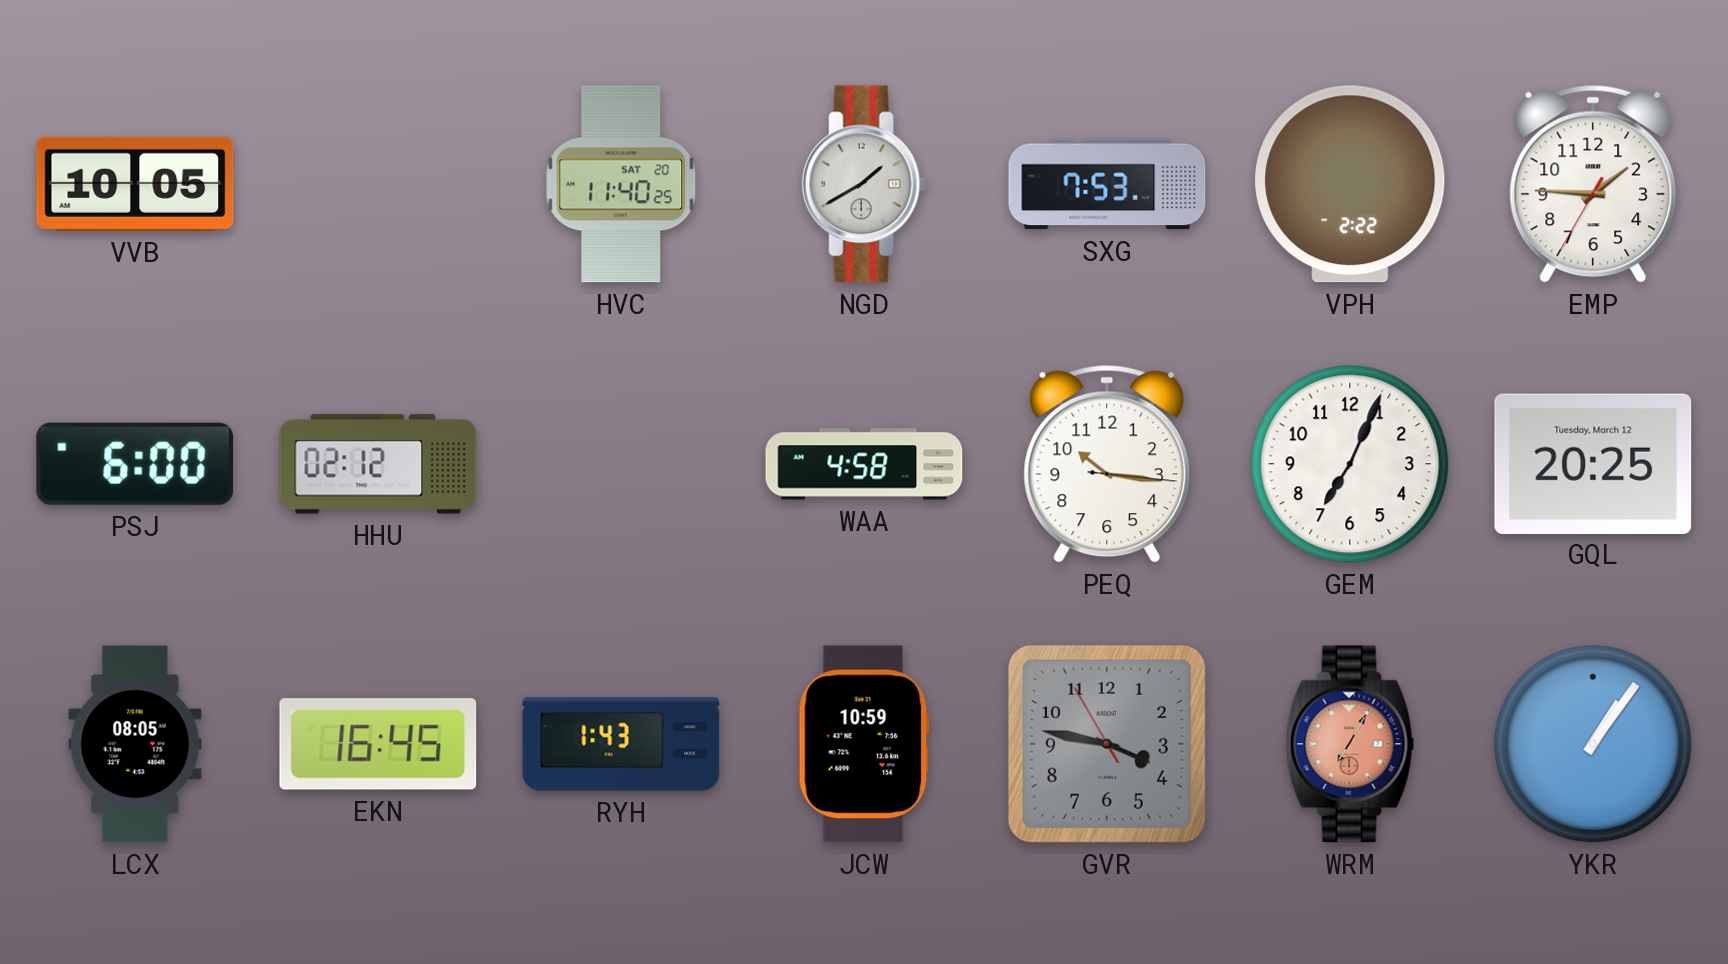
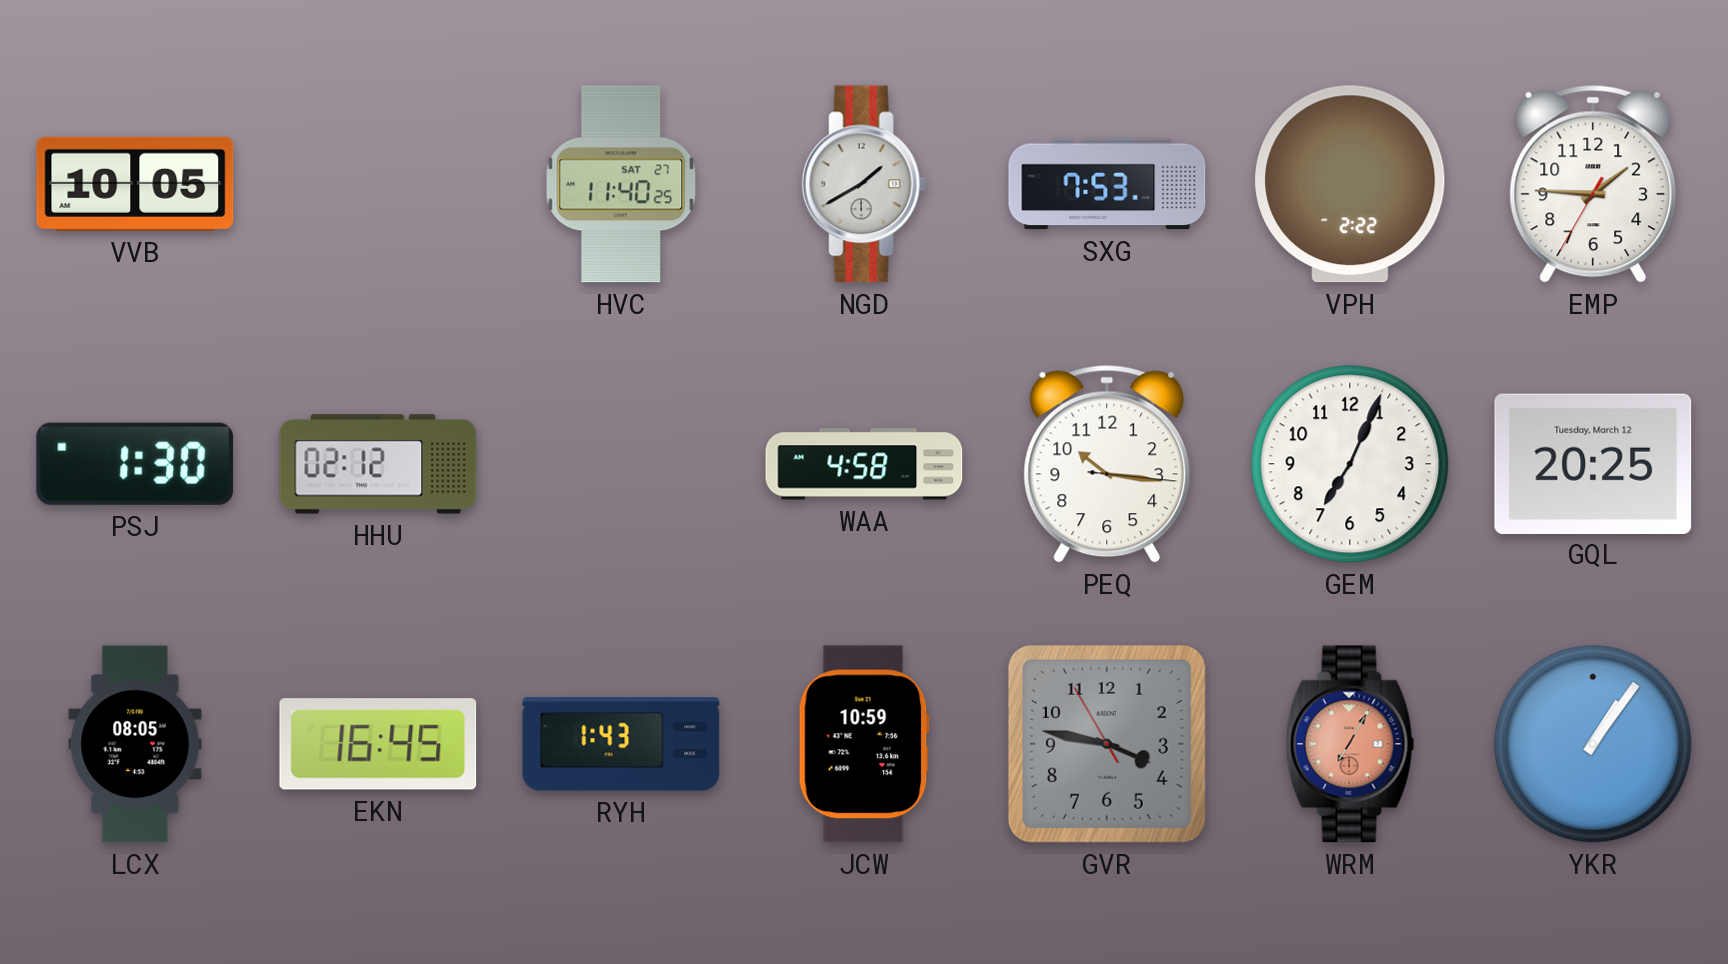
HVC date: SAT 20 -> SAT 27 (621, 184)
PSJ: 6:00 -> 1:30 (135, 464)
